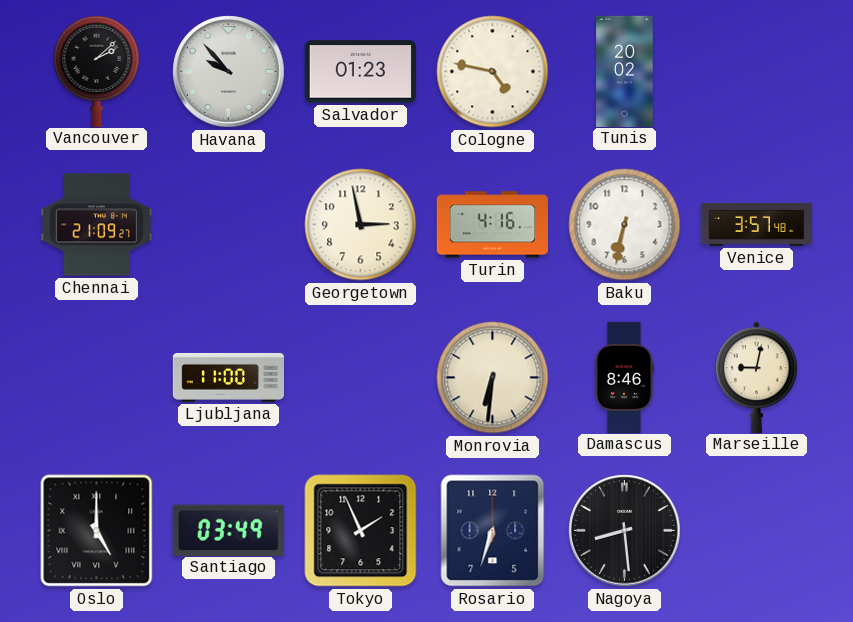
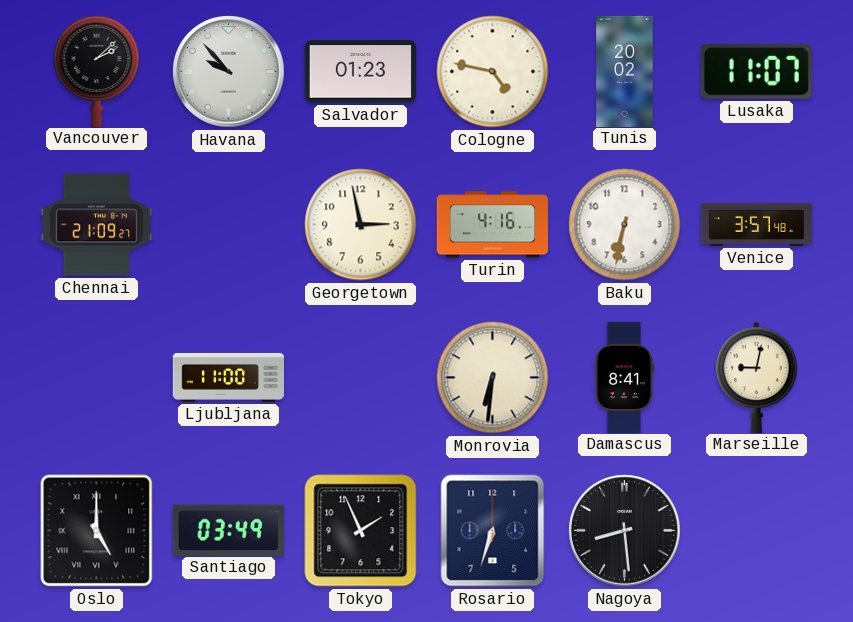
Lusaka: none -> 11:07 (756, 72)
Damascus: 8:46 -> 8:41 (624, 377)
